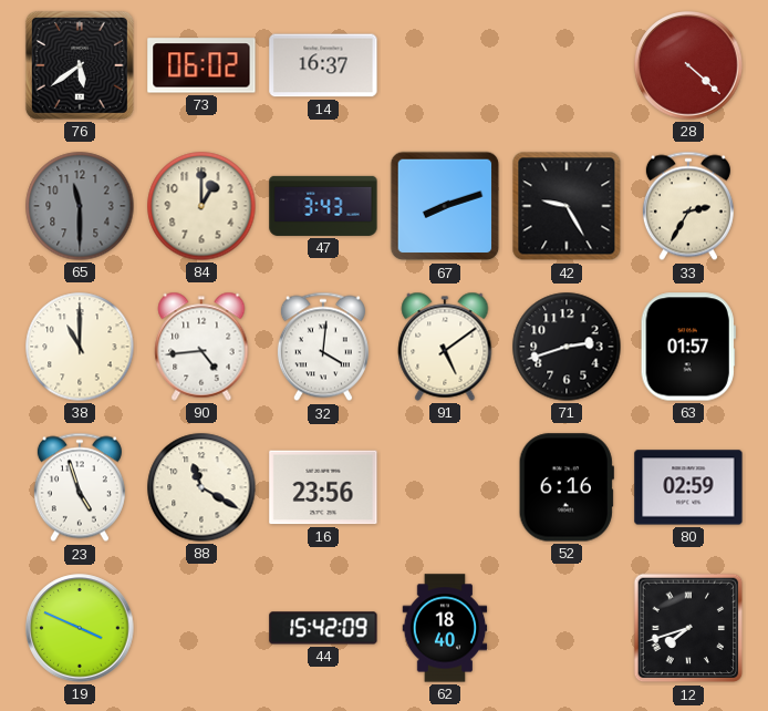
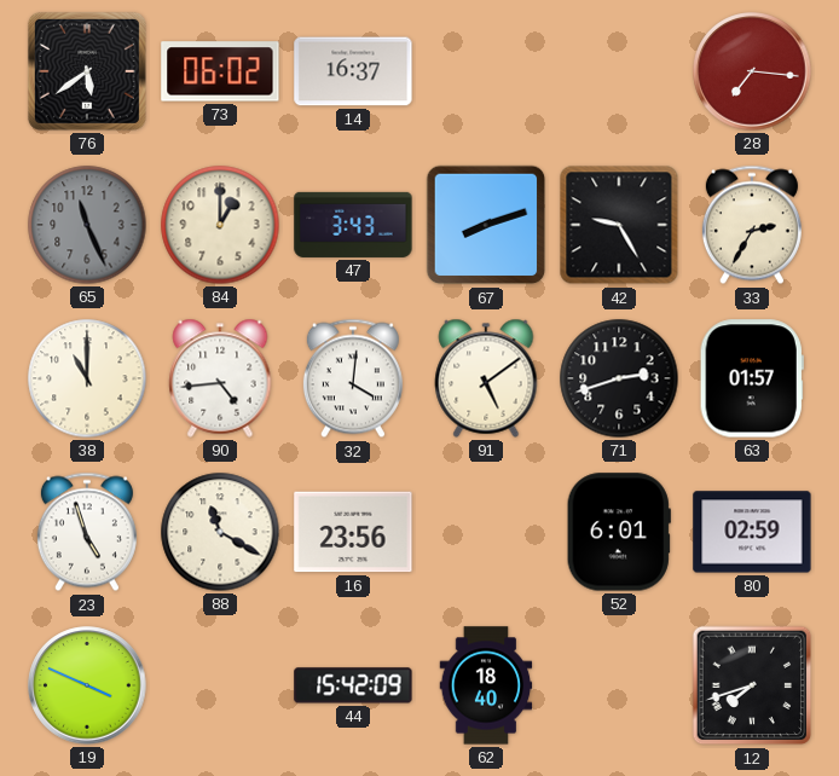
28: 4:22 -> 7:16 (752, 71)
65: 11:30 -> 11:26 (87, 225)
52: 6:16 -> 6:01 (619, 532)
